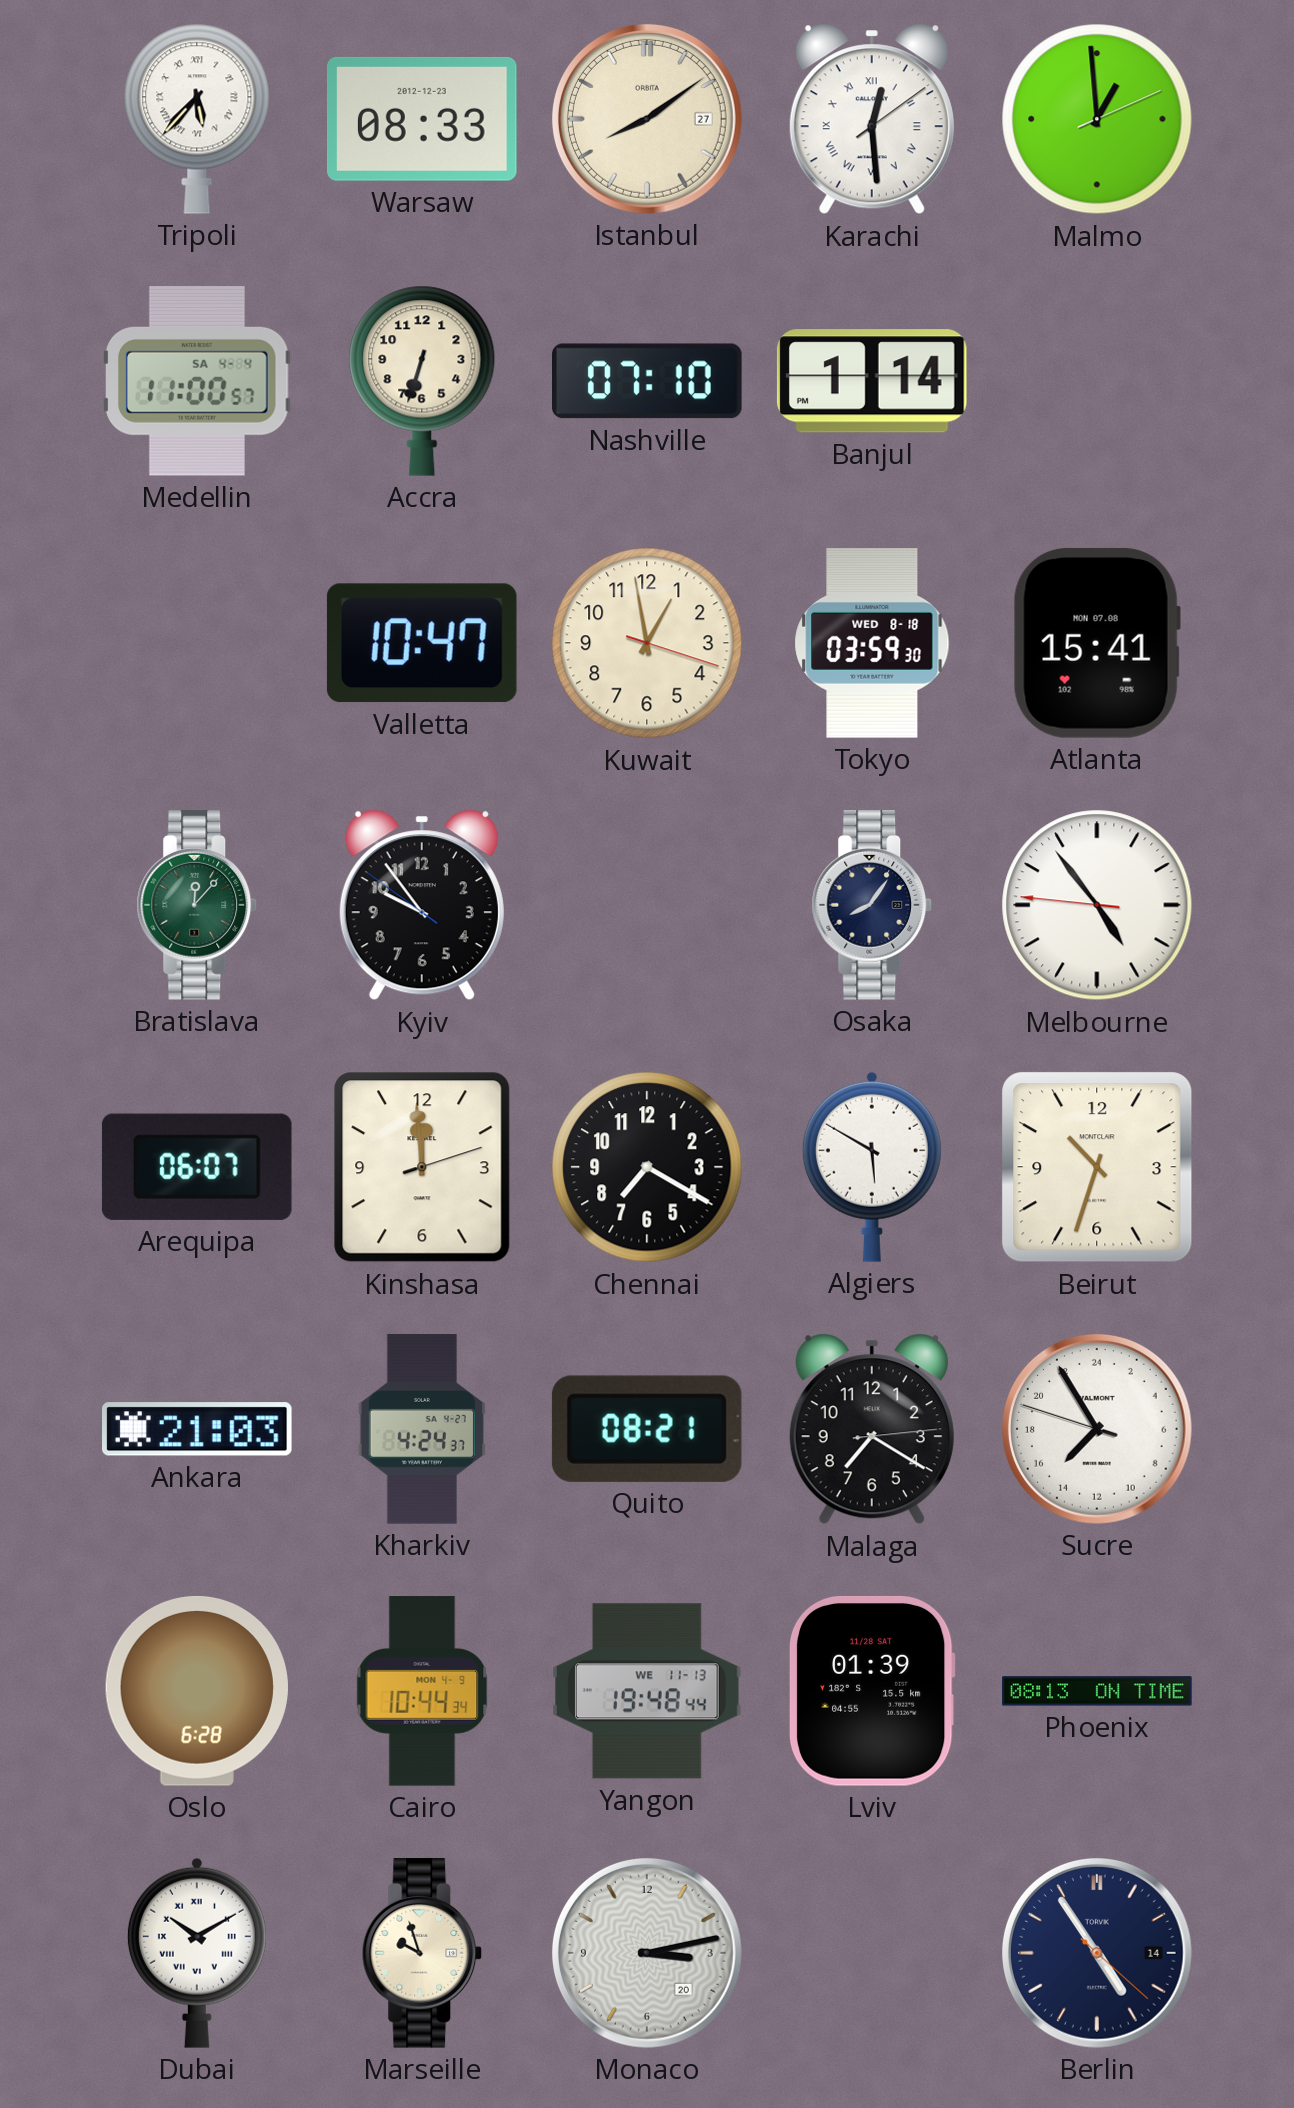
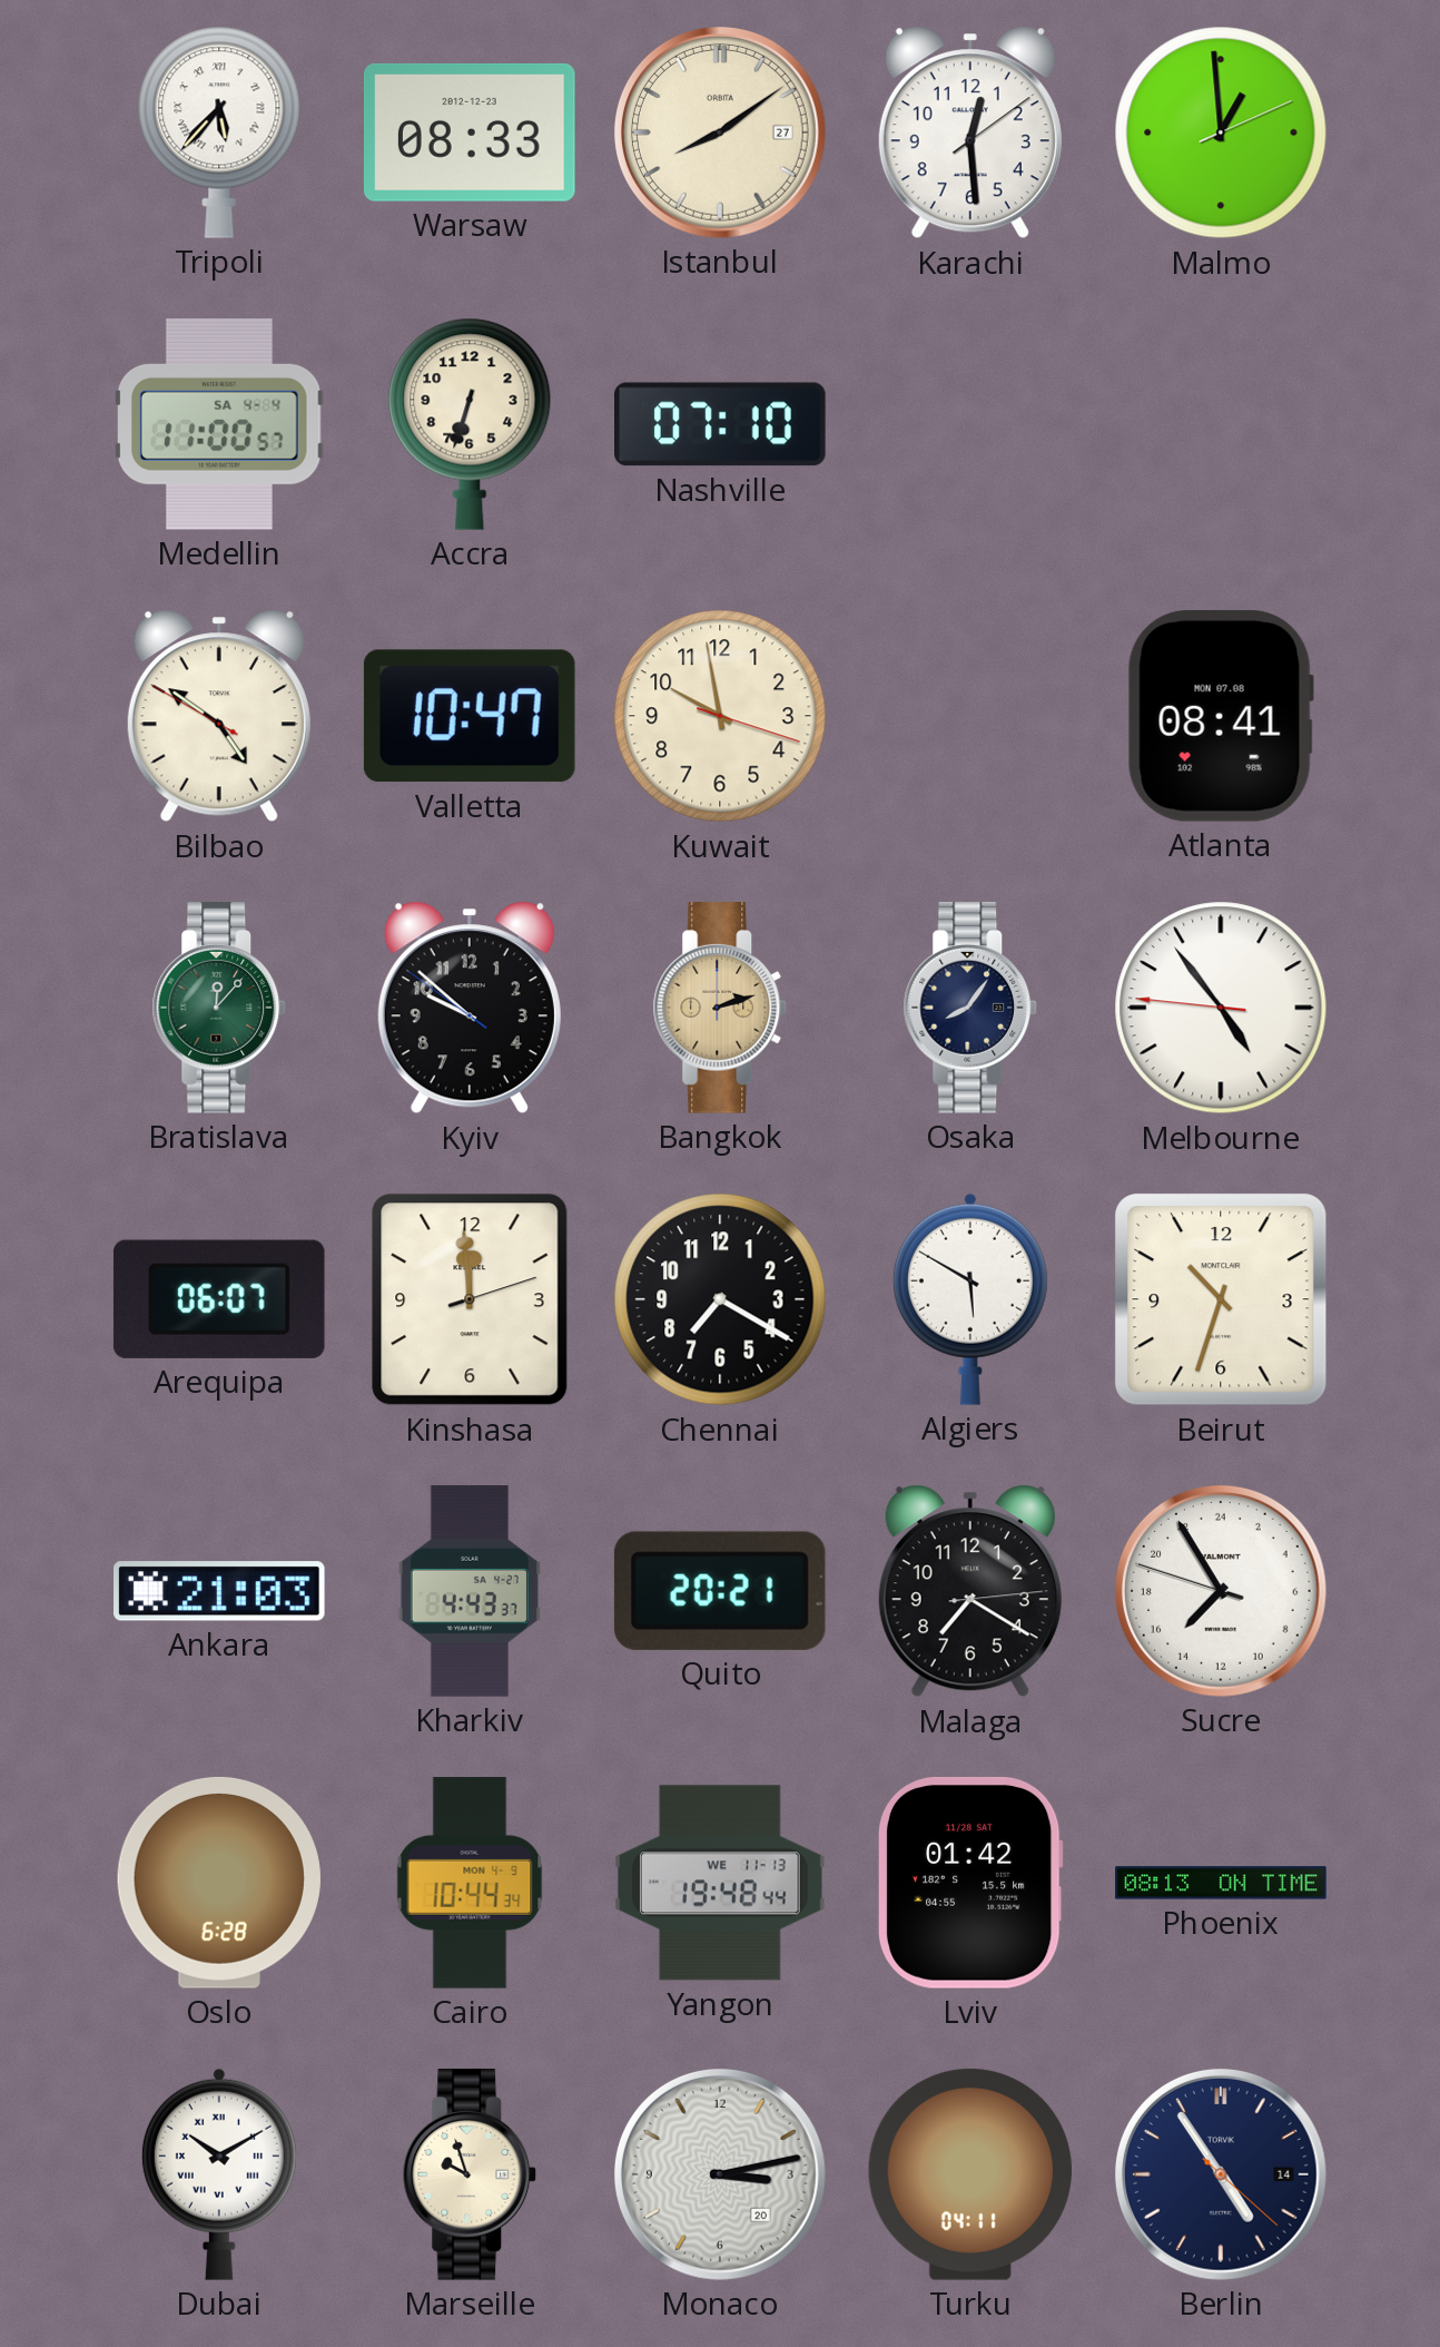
Karachi numerals: Roman -> Arabic (970, 132)
Banjul: 1:14 -> none (872, 381)
Bilbao: none -> 4:50 (219, 716)
Kuwait: 12:58 -> 9:58 (720, 716)
Tokyo: 03:59 -> none (872, 643)
Atlanta: 15:41 -> 08:41 (1221, 716)
Kyiv: 9:53 -> 9:51 (470, 1008)
Bangkok: none -> 2:12 (720, 1008)
Kharkiv: 4:24 -> 4:43 (470, 1591)
Quito: 08:21 -> 20:21 (720, 1591)
Lviv: 01:39 -> 01:42 (970, 1883)
Turku: none -> 04:11 (970, 2176)
